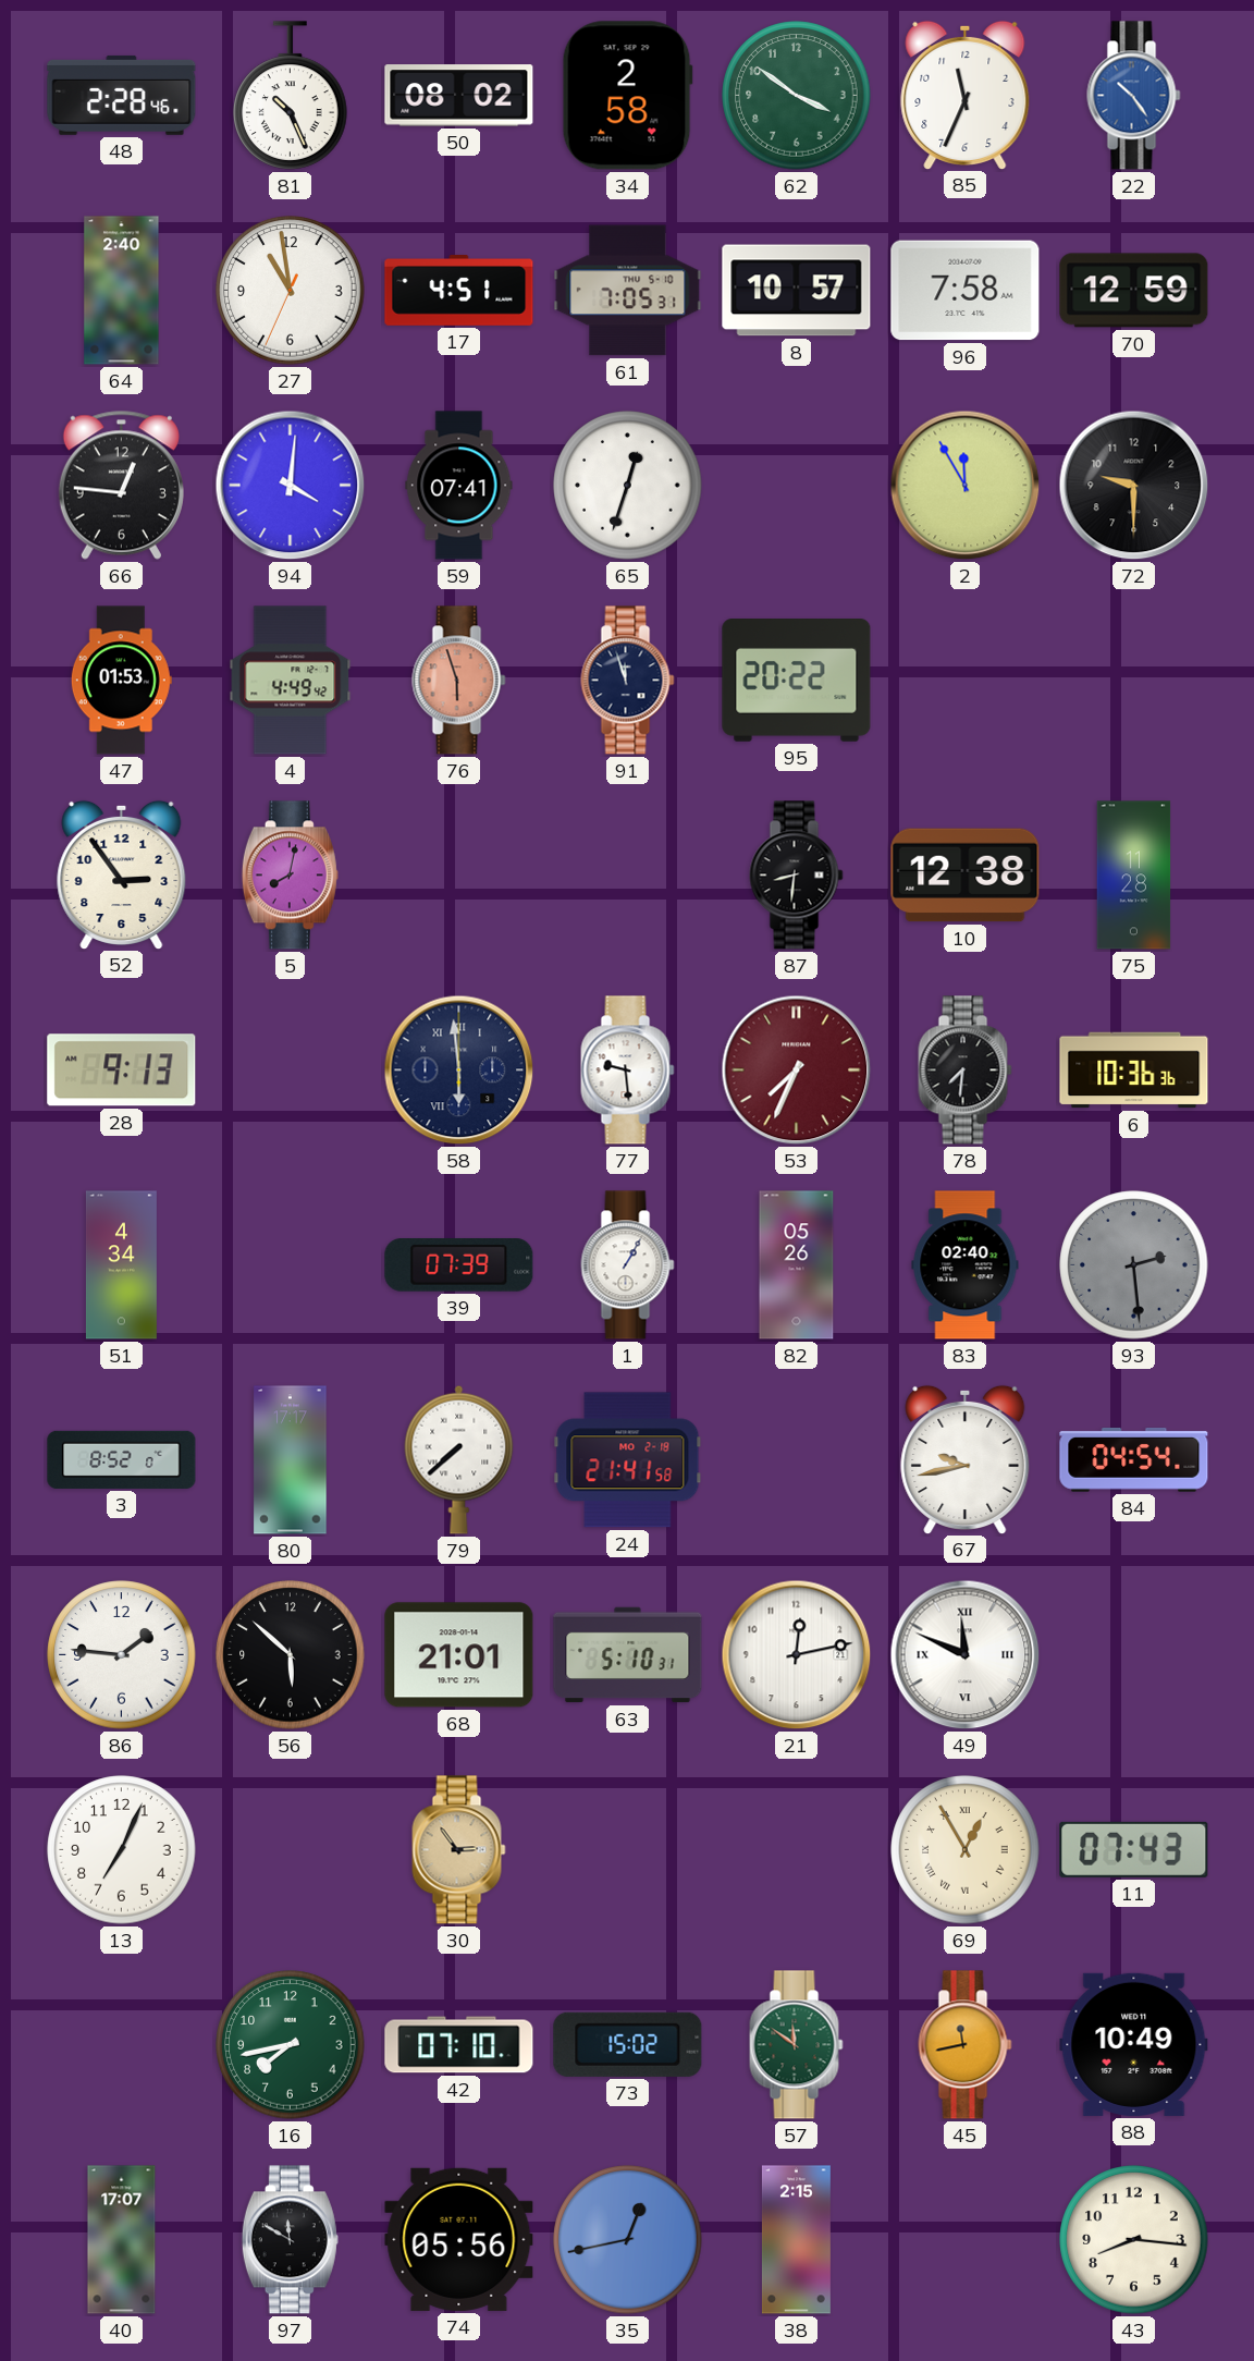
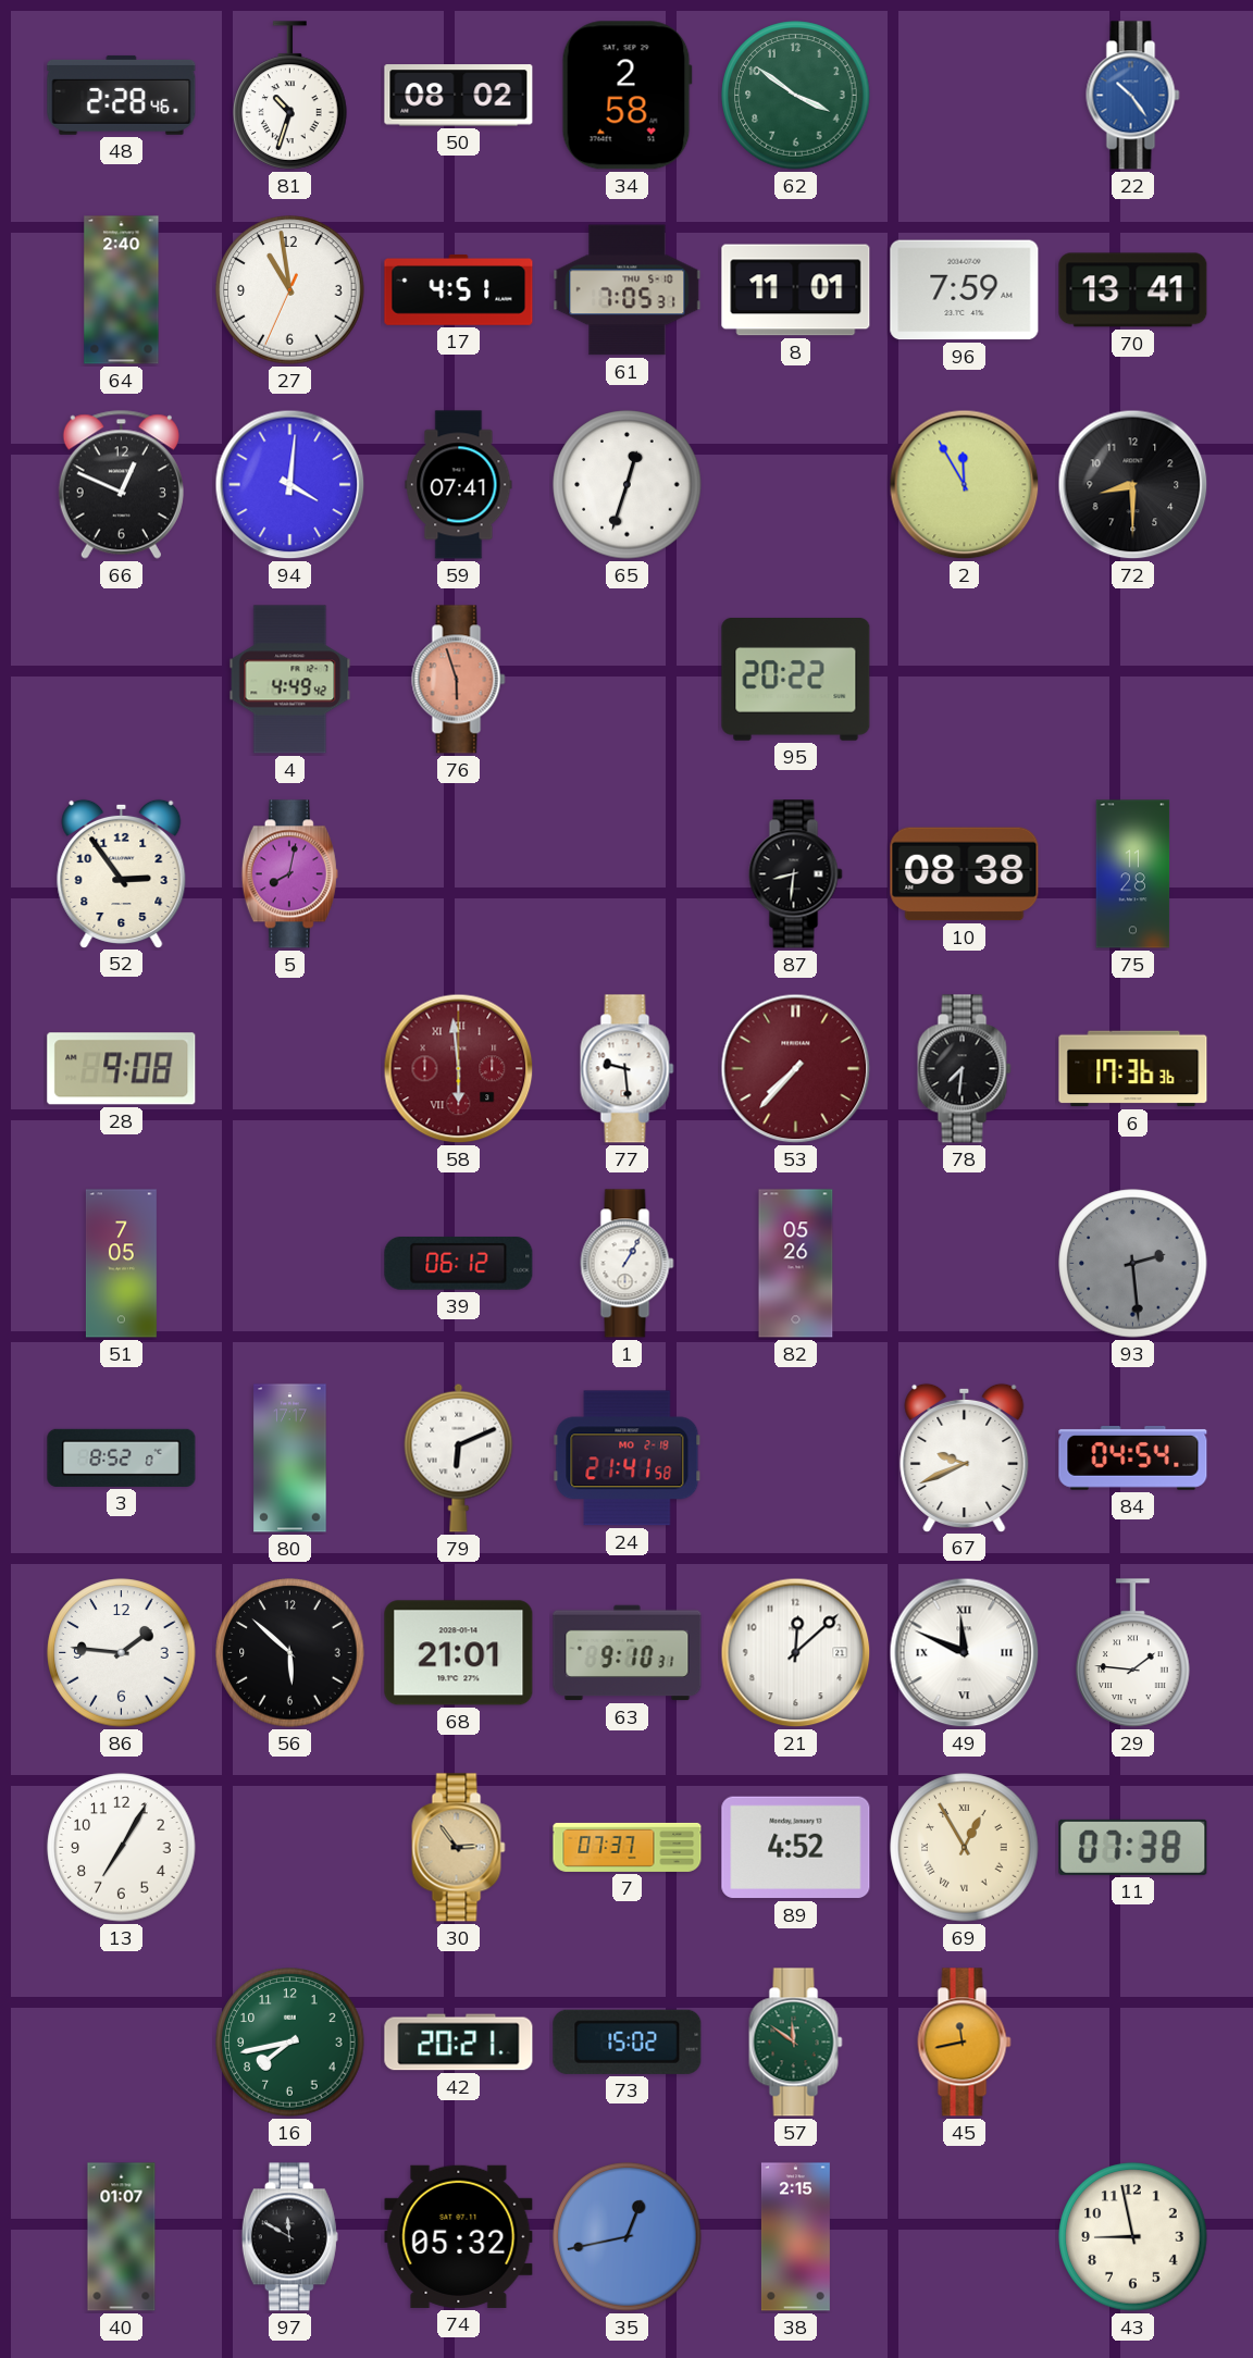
81: 10:26 -> 10:33 (290, 96)
85: 11:34 -> none (966, 95)
8: 10:57 -> 11:01 (796, 290)
96: 7:58 -> 7:59 (965, 290)
70: 12:59 -> 13:41 (1133, 290)
66: 12:46 -> 12:49 (121, 484)
72: 9:30 -> 8:30 (1133, 485)
47: 01:53 -> none (121, 681)
91: 11:57 -> none (628, 681)
10: 12:38 -> 08:38 (965, 874)
28: 9:13 -> 9:08 (122, 1069)
58 dial: navy -> burgundy (459, 1069)
53: 7:34 -> 7:37 (796, 1069)
6: 10:36 -> 17:36 (1133, 1069)
51: 4:34 -> 7:05 (121, 1264)
39: 07:39 -> 06:12 (459, 1264)
83: 02:40 -> none (966, 1265)
79: 7:38 -> 6:11 (459, 1457)
67: 9:43 -> 9:41 (965, 1457)
63: 5:10 -> 9:10 (628, 1653)
21: 12:13 -> 12:08 (796, 1653)
29: none -> 1:46 (1133, 1653)
13: 7:04 -> 7:05 (122, 1848)
7: none -> 07:37 (628, 1847)
89: none -> 4:52 (796, 1848)
11: 07:43 -> 07:38 (1133, 1847)
42: 07:10 -> 20:21 (459, 2043)
88: 10:49 -> none (1134, 2044)
40: 17:07 -> 01:07 (122, 2237)
74: 05:56 -> 05:32 (459, 2236)
43: 8:16 -> 8:58 (1133, 2237)
